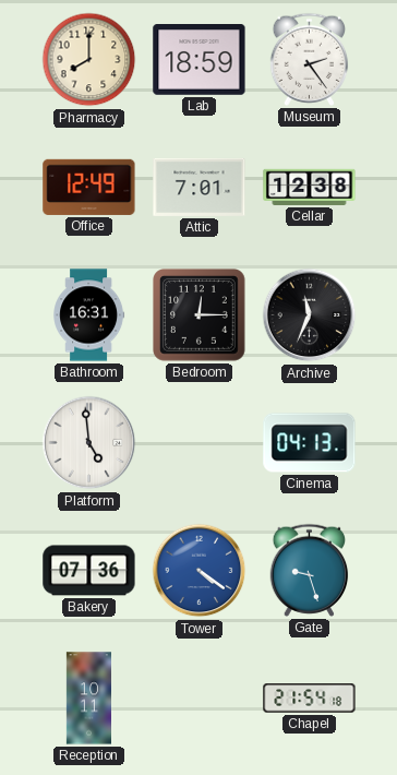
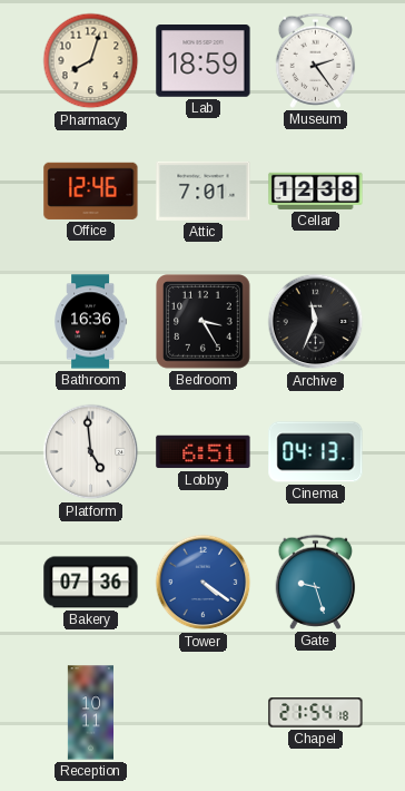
Pharmacy: 8:00 -> 8:03 (91, 61)
Office: 12:49 -> 12:46 (91, 191)
Bathroom: 16:31 -> 16:36 (91, 322)
Bedroom: 12:15 -> 3:25 (204, 322)
Lobby: none -> 6:51 (204, 452)
